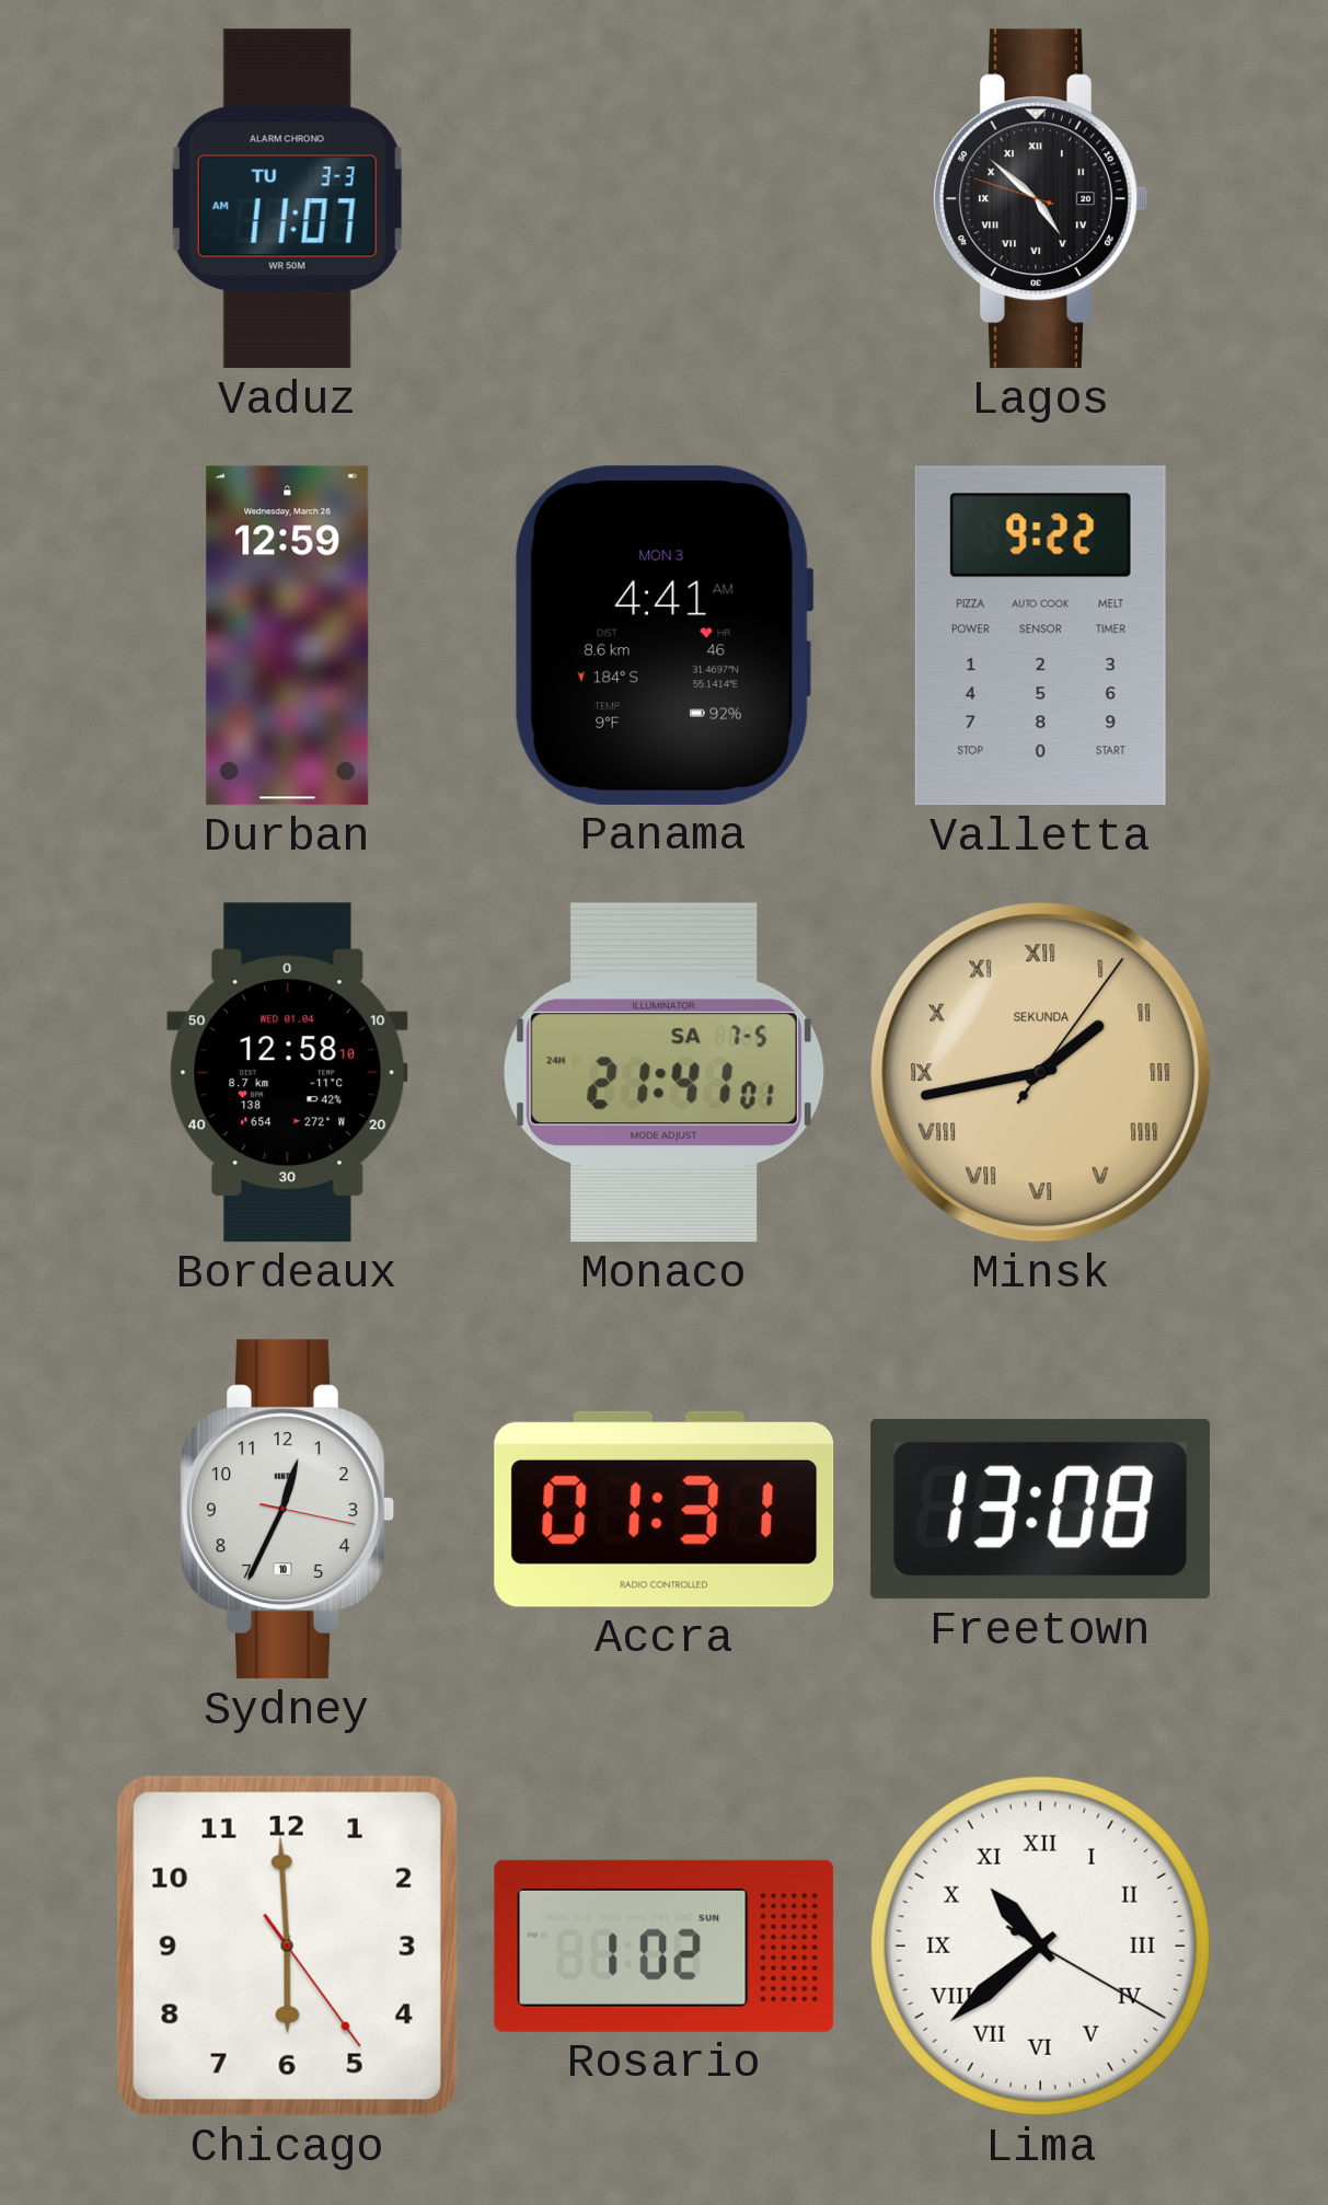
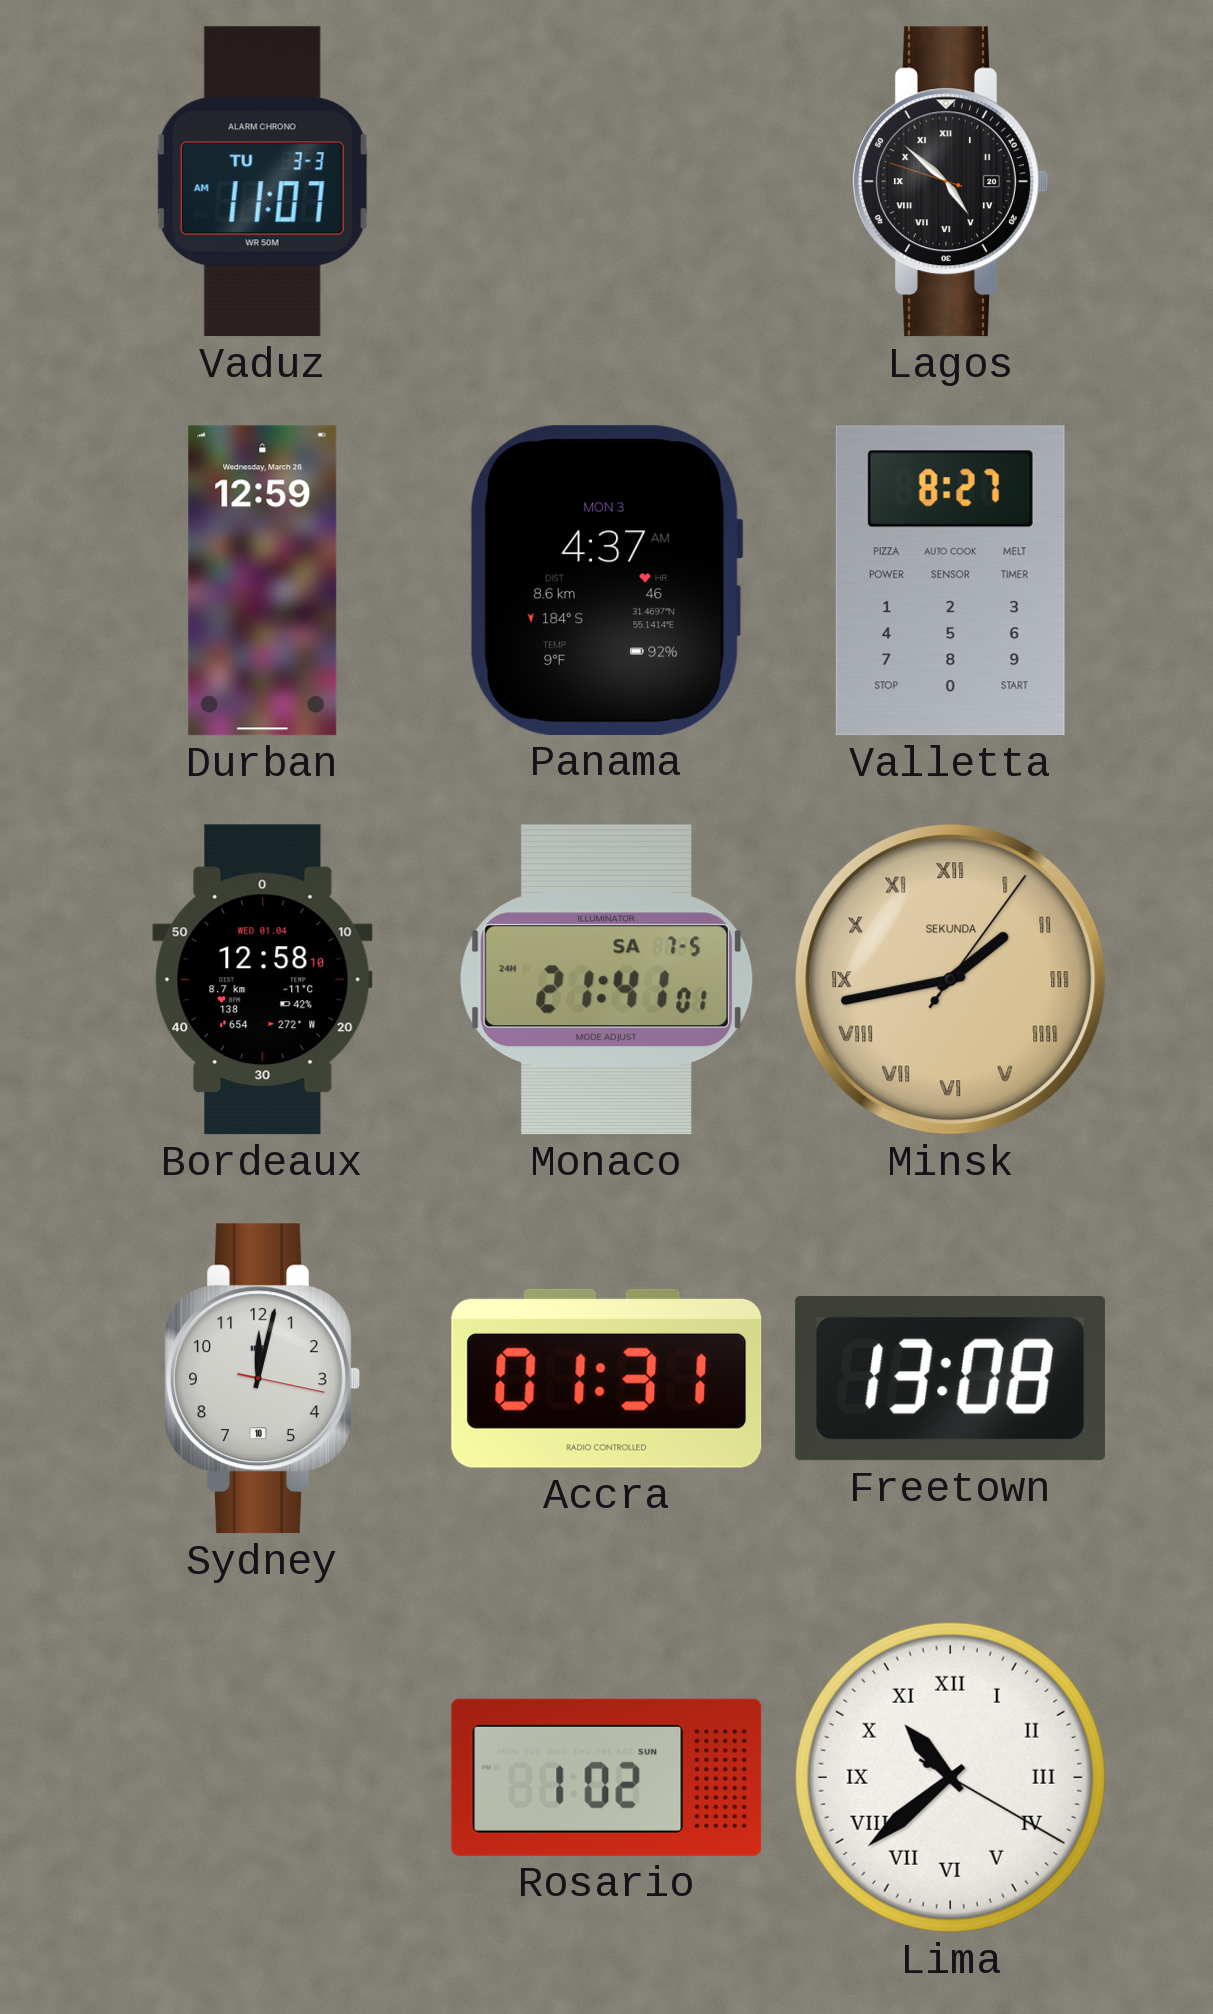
Panama: 4:41 -> 4:37 (606, 580)
Valletta: 9:22 -> 8:27 (950, 581)
Sydney: 12:34 -> 12:02 (262, 1379)
Chicago: 5:59 -> none (287, 1946)
